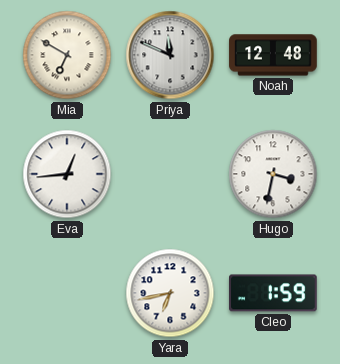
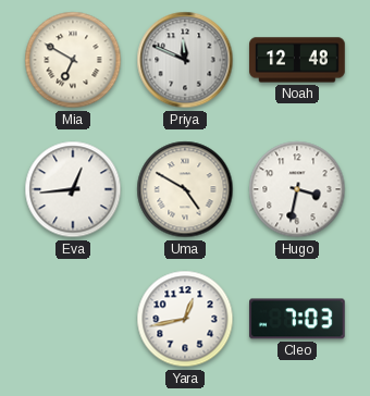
Uma: none -> 4:50 (185, 189)
Yara: 6:43 -> 12:43 (185, 319)
Cleo: 1:59 -> 7:03 (298, 319)
